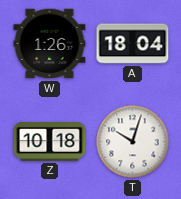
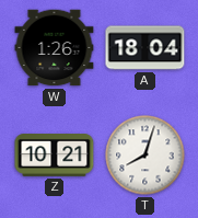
Z: 10:18 -> 10:21 (55, 156)
T: 10:03 -> 8:03 (145, 156)
